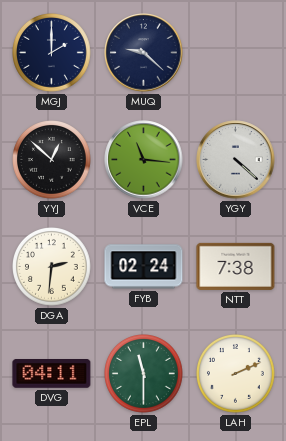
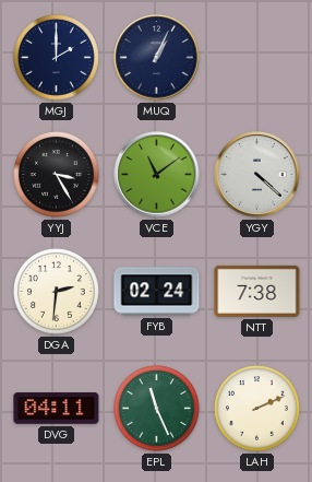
MUQ: 9:22 -> 1:04 (157, 58)
YYJ: 12:52 -> 3:25 (57, 175)
VCE: 11:16 -> 11:09 (157, 175)
EPL: 11:30 -> 11:26 (157, 409)
